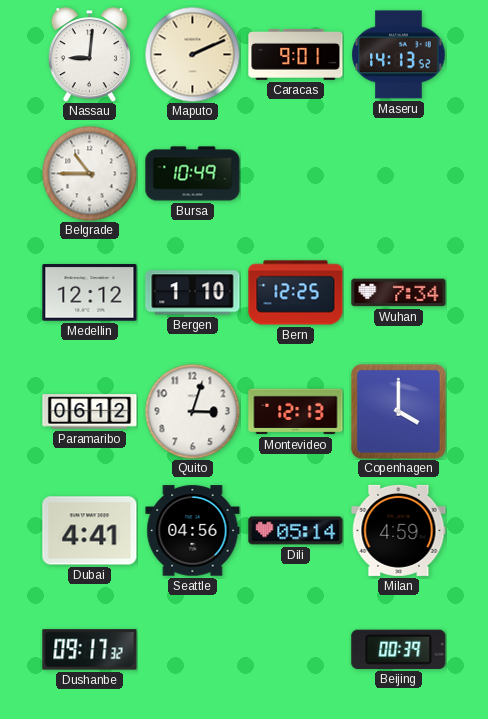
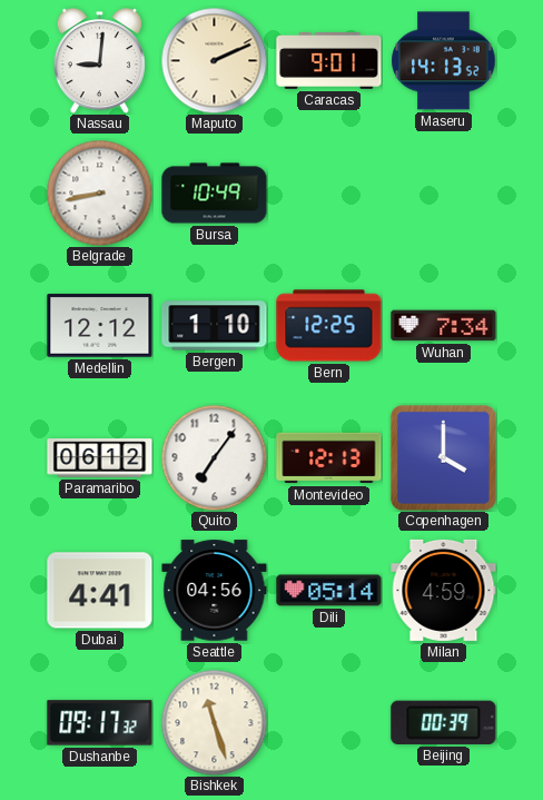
Belgrade: 10:45 -> 8:43 (99, 192)
Quito: 3:03 -> 7:06 (214, 457)
Bishkek: none -> 11:27 (214, 722)
